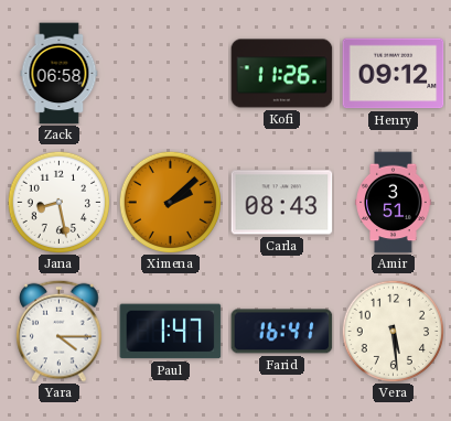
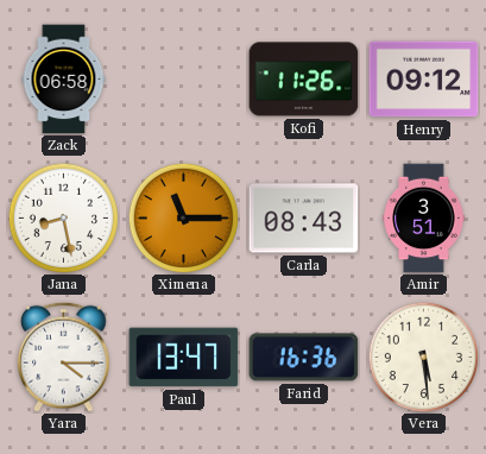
Ximena: 2:08 -> 11:15 (183, 217)
Paul: 1:47 -> 13:47 (184, 358)
Farid: 16:41 -> 16:36 (304, 358)
